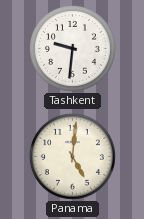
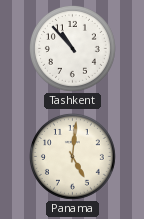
Tashkent: 9:31 -> 10:53 (72, 48)
